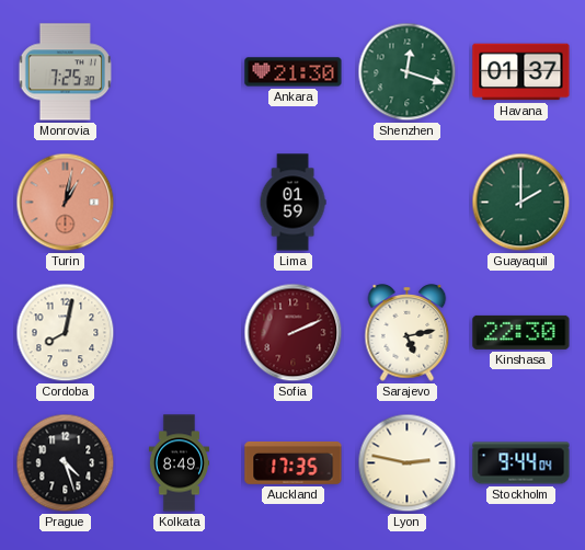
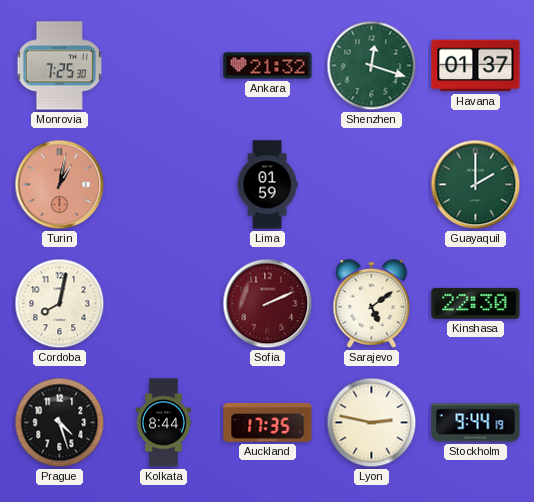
Ankara: 21:30 -> 21:32 (268, 66)
Sarajevo: 5:13 -> 5:09 (372, 304)
Kolkata: 8:49 -> 8:44 (163, 423)
Stockholm: 9:44:04 -> 9:44:19 (476, 423)
